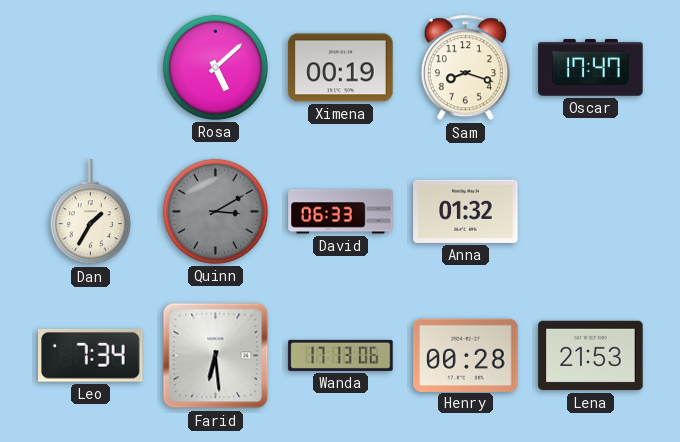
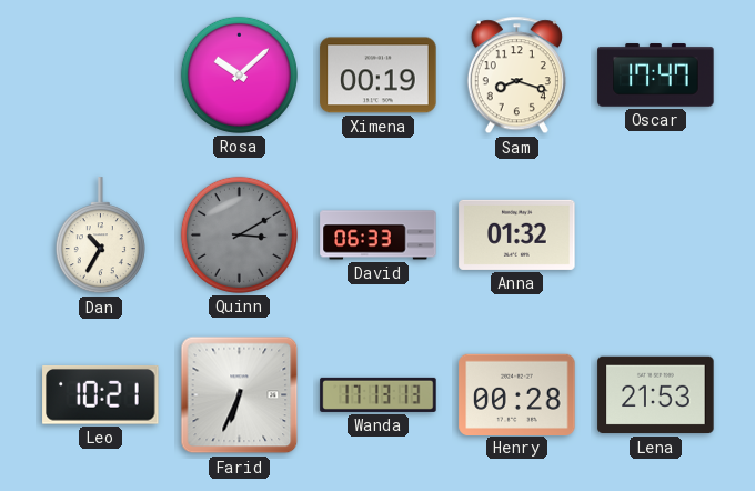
Rosa: 5:08 -> 10:08 (239, 74)
Dan: 1:35 -> 10:35 (100, 236)
Leo: 7:34 -> 10:21 (101, 395)
Farid: 6:29 -> 6:34 (240, 395)
Wanda: 17:13:06 -> 17:13:13 (379, 394)
